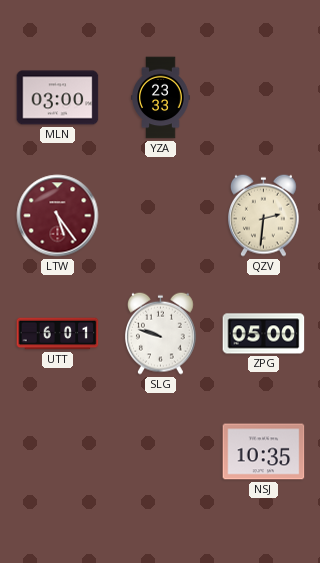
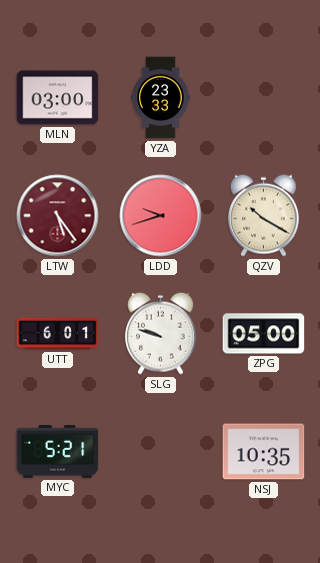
LDD: none -> 9:42 (161, 216)
QZV: 2:31 -> 10:20 (264, 215)
MYC: none -> 5:21 (58, 452)
